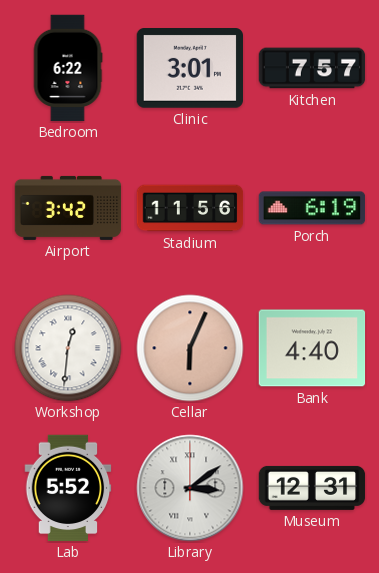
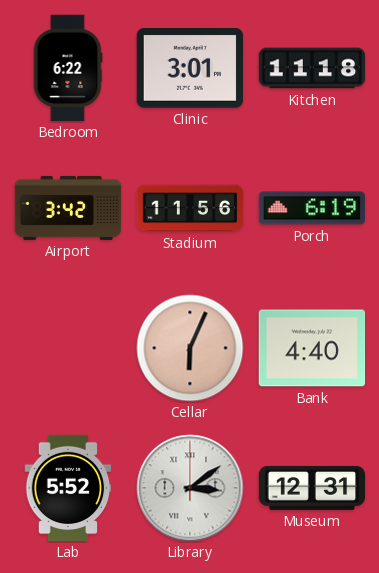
Kitchen: 7:57 -> 11:18 (312, 68)
Workshop: 12:31 -> none (68, 348)
